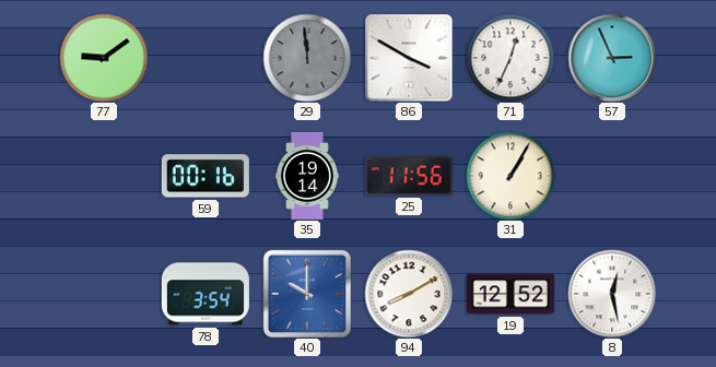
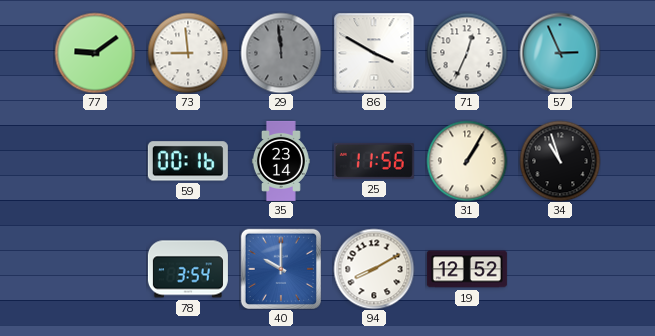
73: none -> 8:59 (188, 53)
35: 19:14 -> 23:14 (281, 161)
34: none -> 10:57 (560, 161)
8: 12:28 -> none (612, 294)
